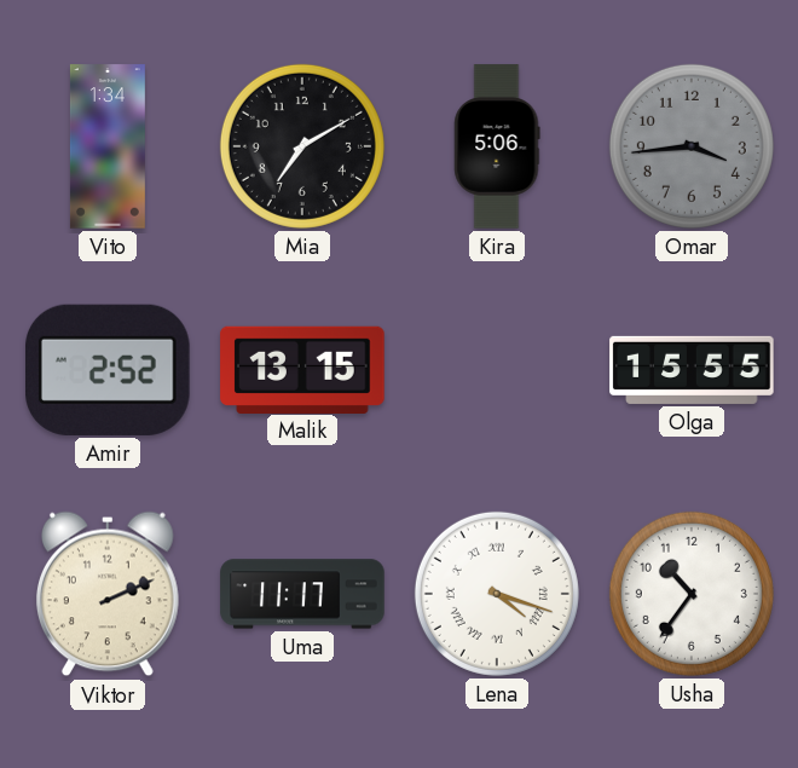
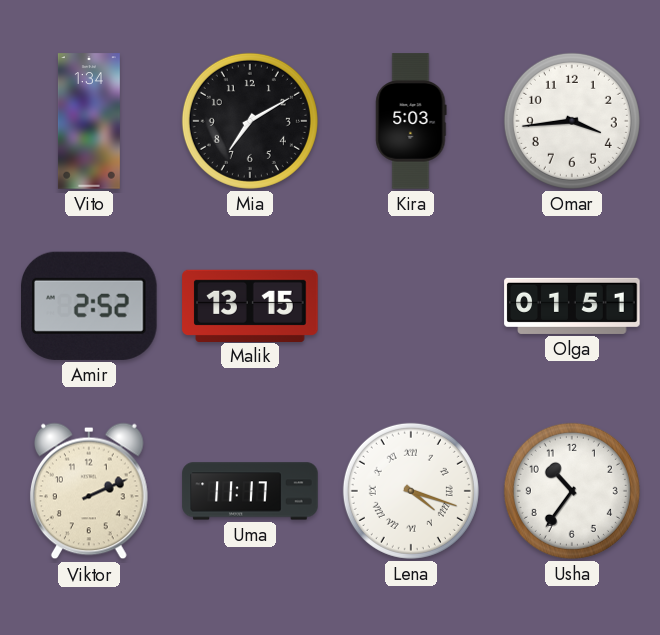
Kira: 5:06 -> 5:03 (411, 121)
Omar dial: grey -> white (572, 121)
Olga: 15:55 -> 01:51 (572, 306)
